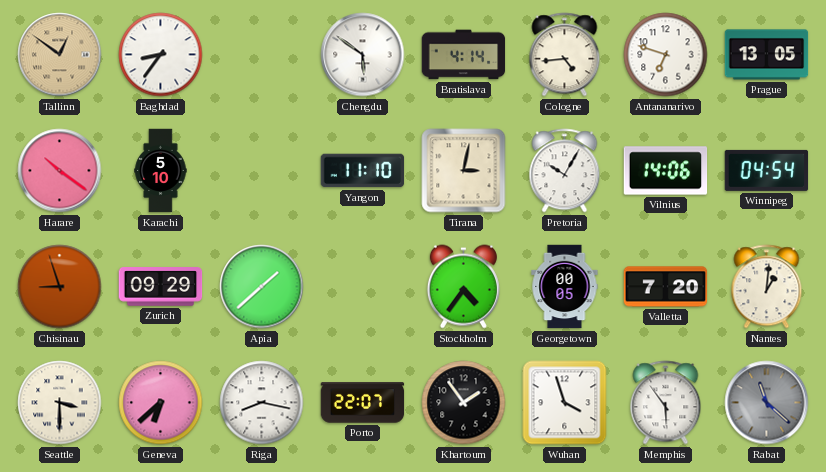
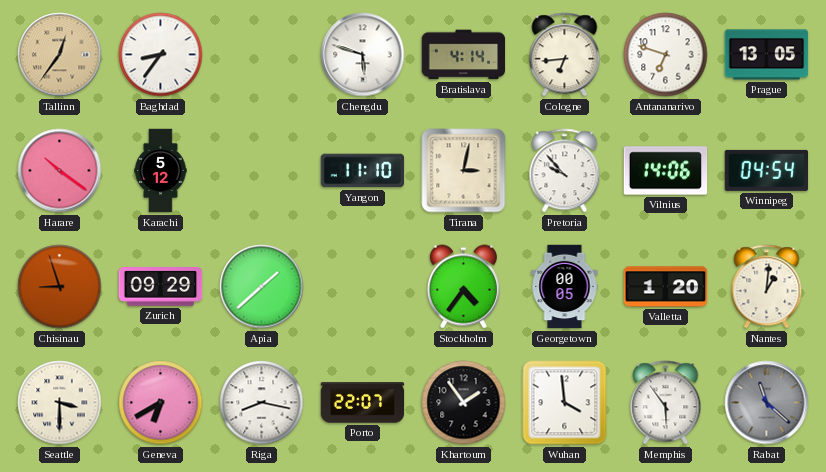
Tallinn: 12:51 -> 12:36 (60, 55)
Chengdu: 5:51 -> 5:48 (363, 55)
Cologne: 4:44 -> 6:44 (565, 55)
Karachi: 5:10 -> 5:12 (161, 171)
Pretoria: 10:05 -> 9:53 (565, 171)
Valletta: 7:20 -> 1:20 (666, 287)
Geneva: 6:38 -> 6:40 (161, 403)
Wuhan: 3:57 -> 3:59 (565, 403)
